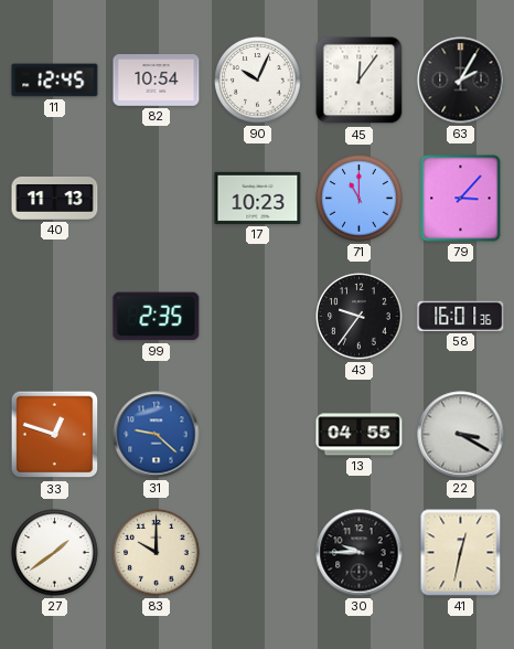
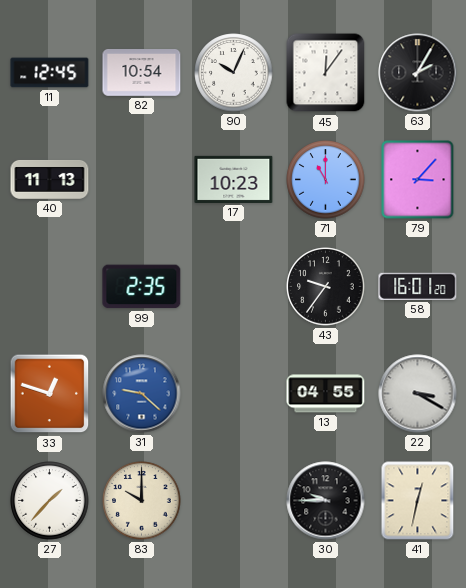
58: 16:01:36 -> 16:01:20 (418, 286)
27: 1:39 -> 1:37 (50, 501)
